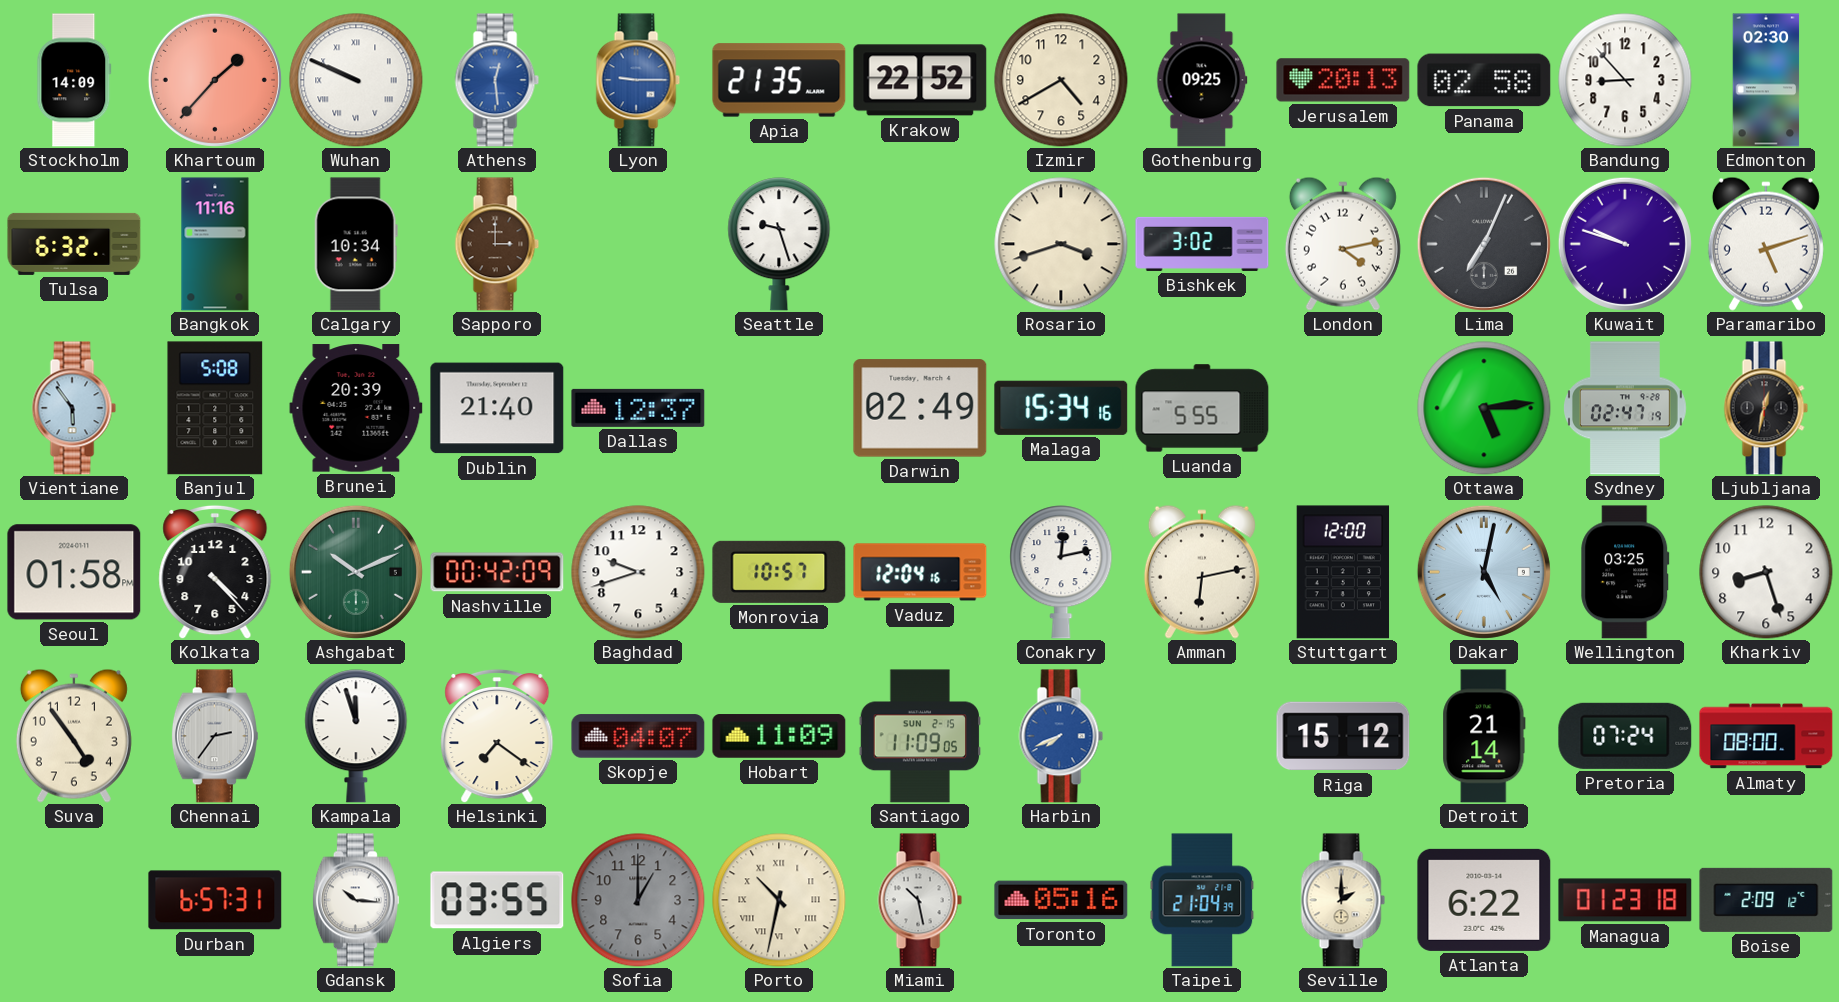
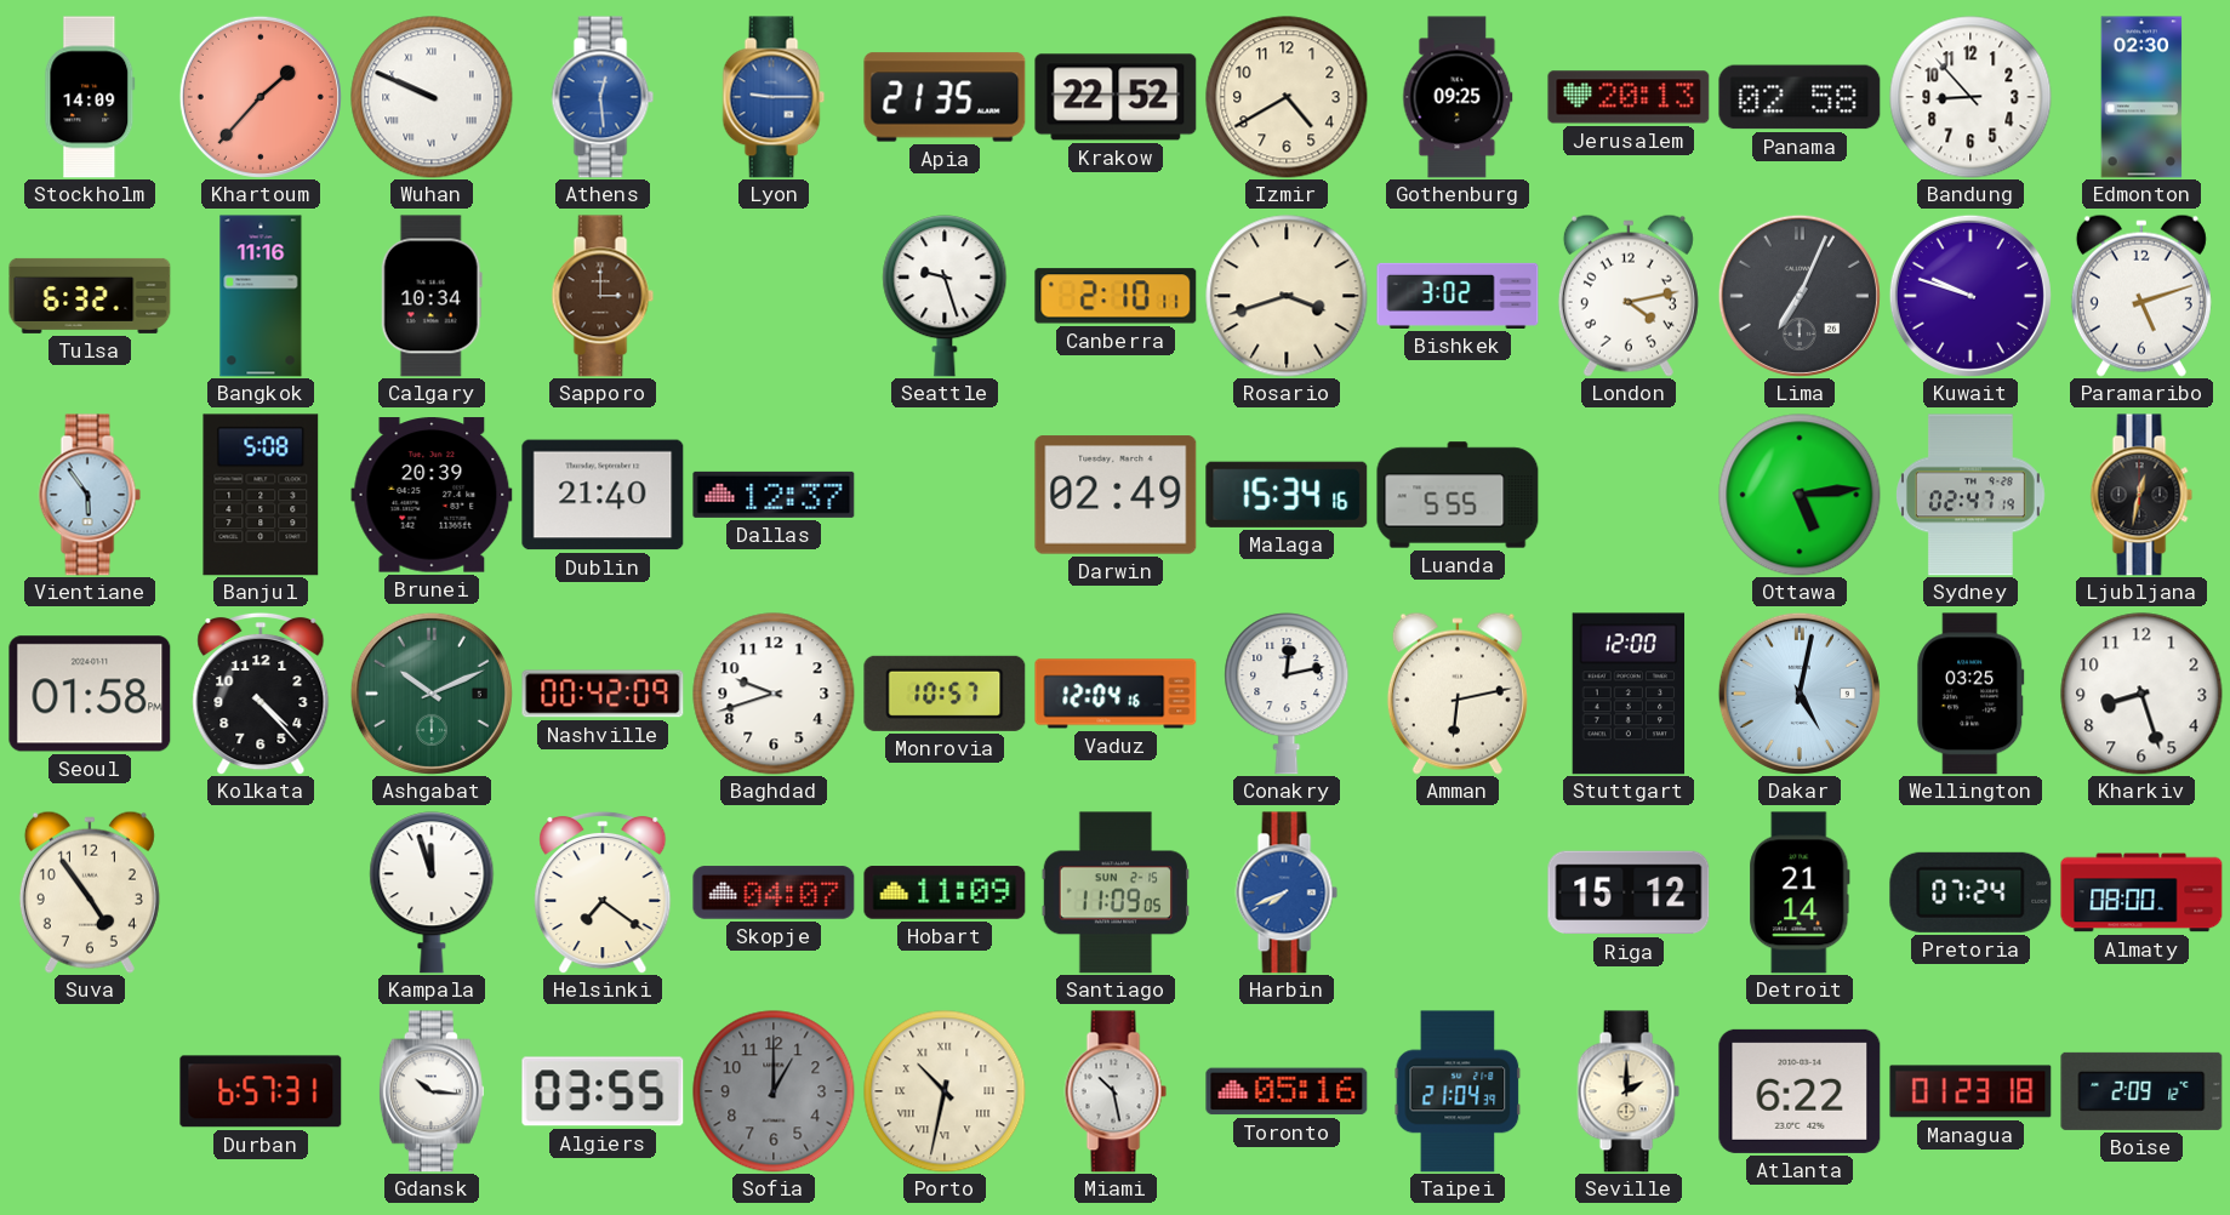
Canberra: none -> 2:10 (1116, 296)
Chennai: 2:36 -> none (215, 736)
